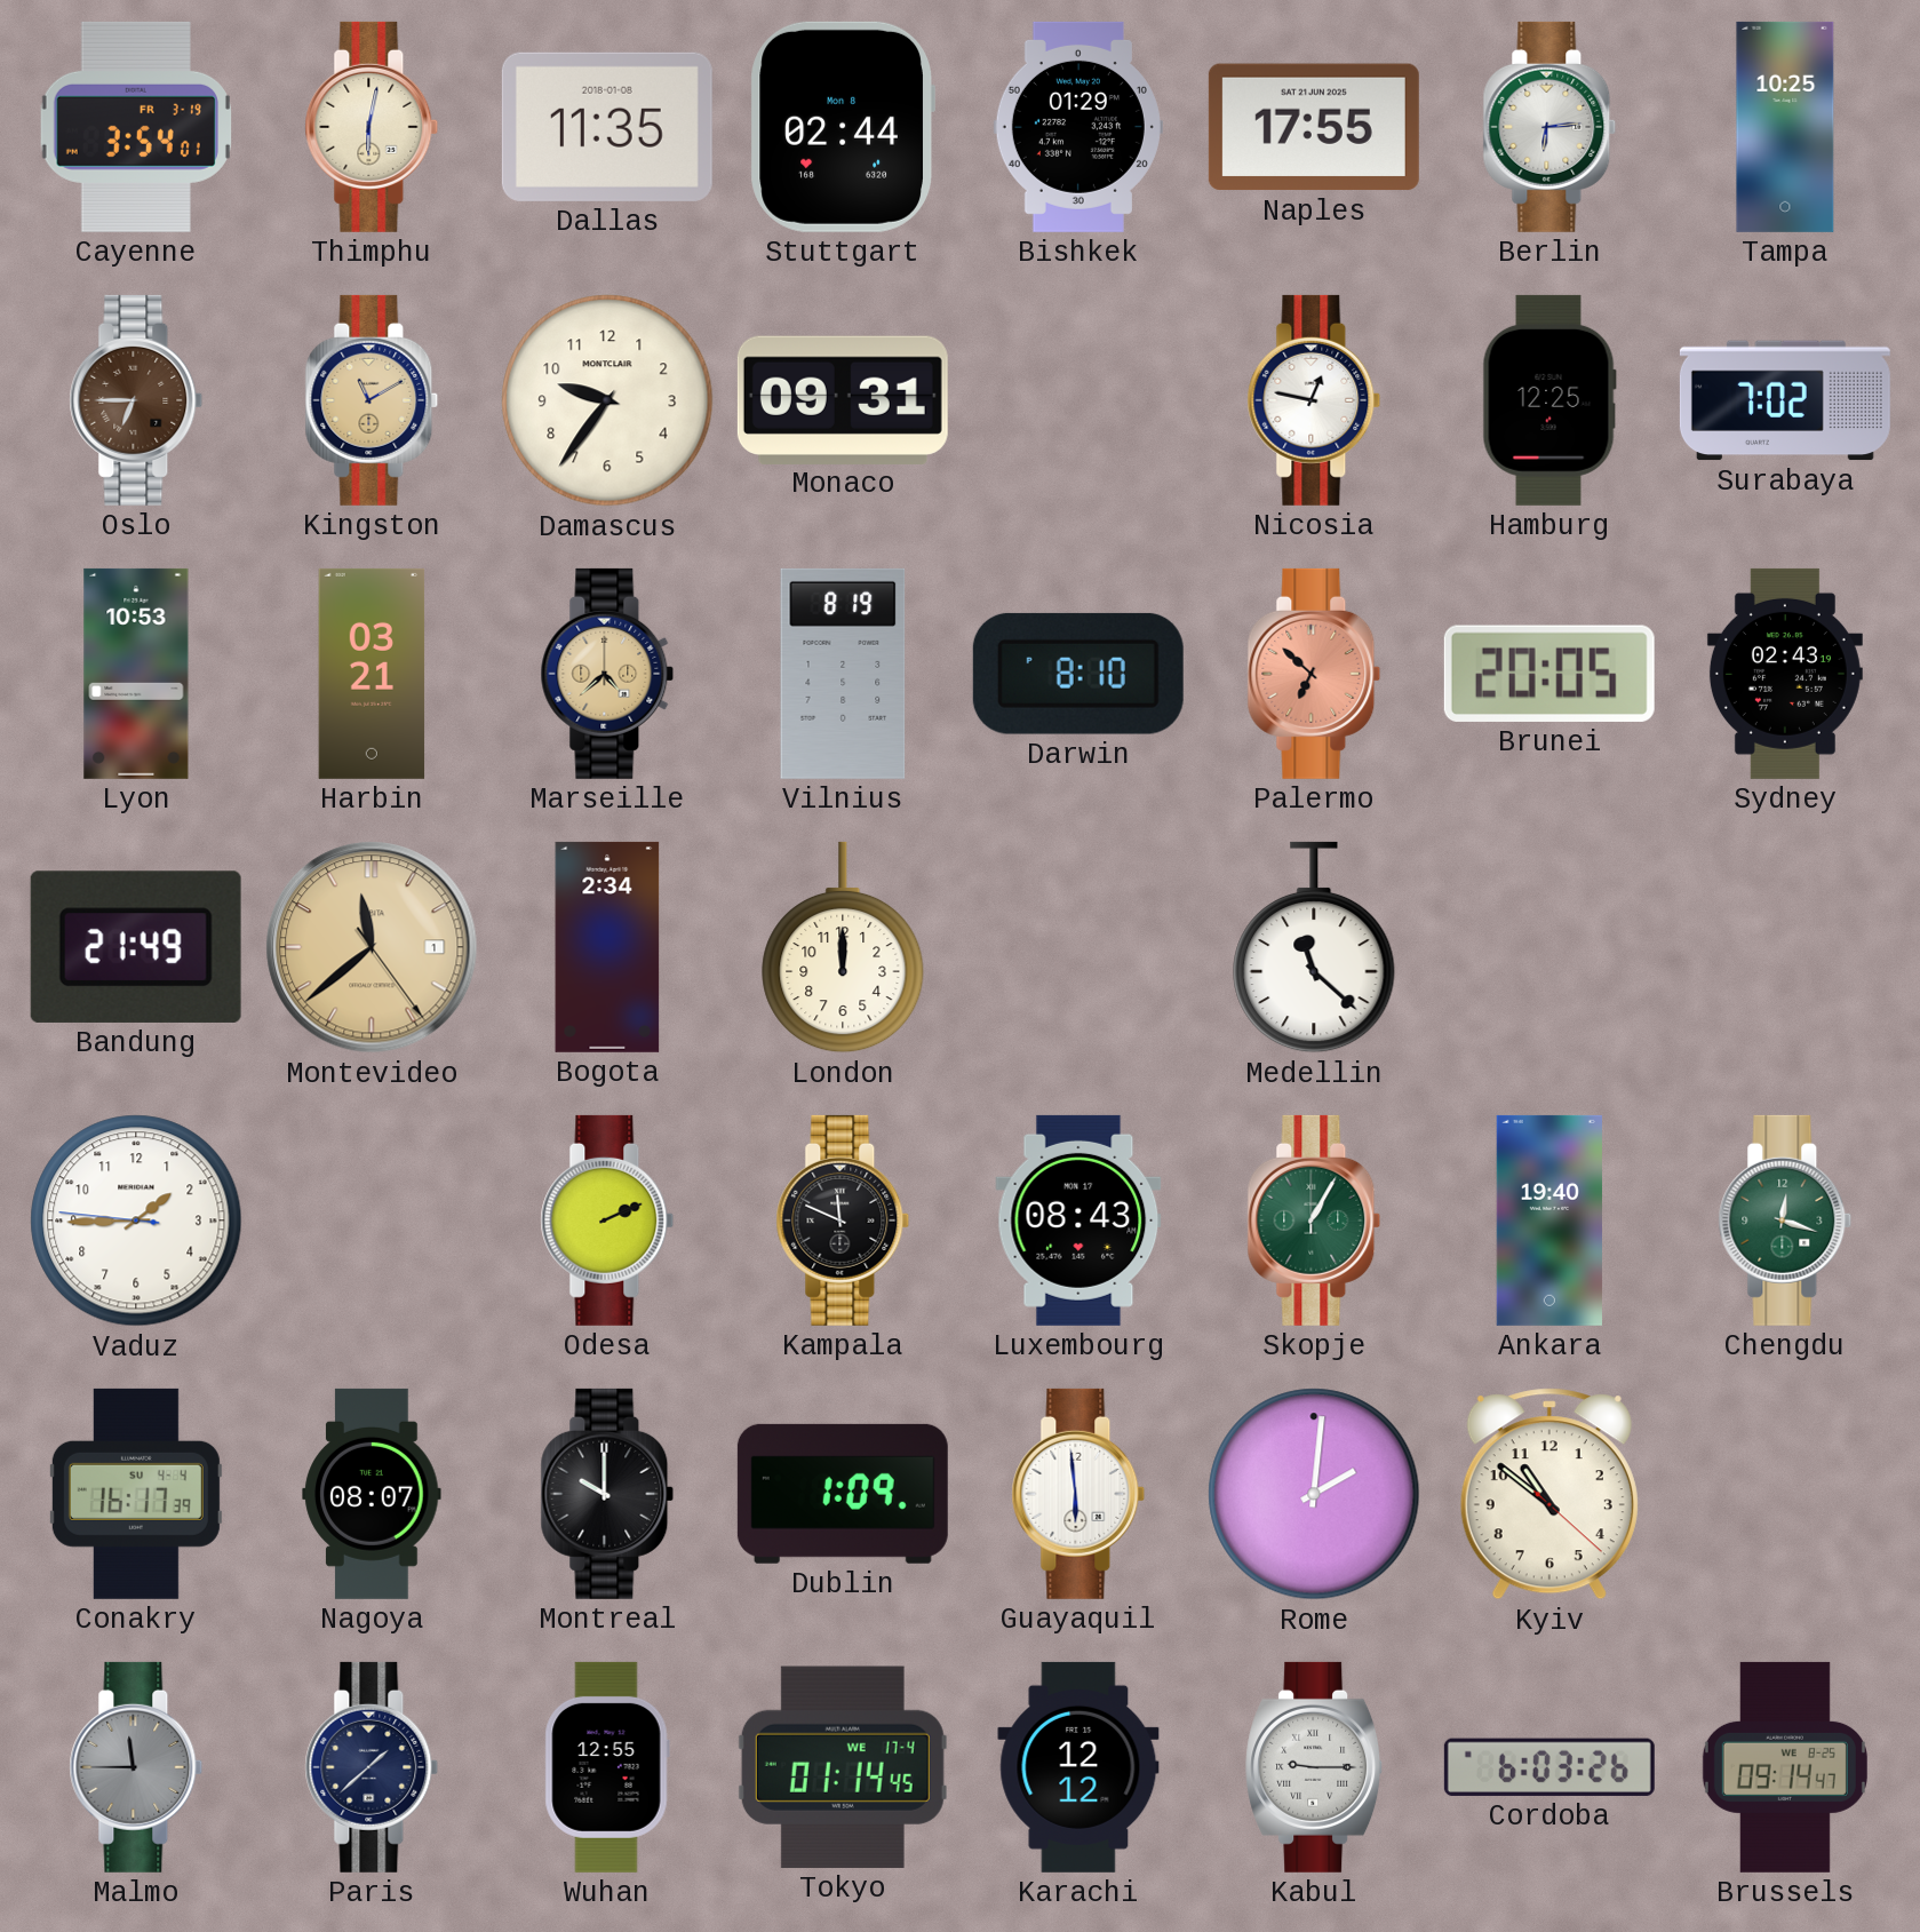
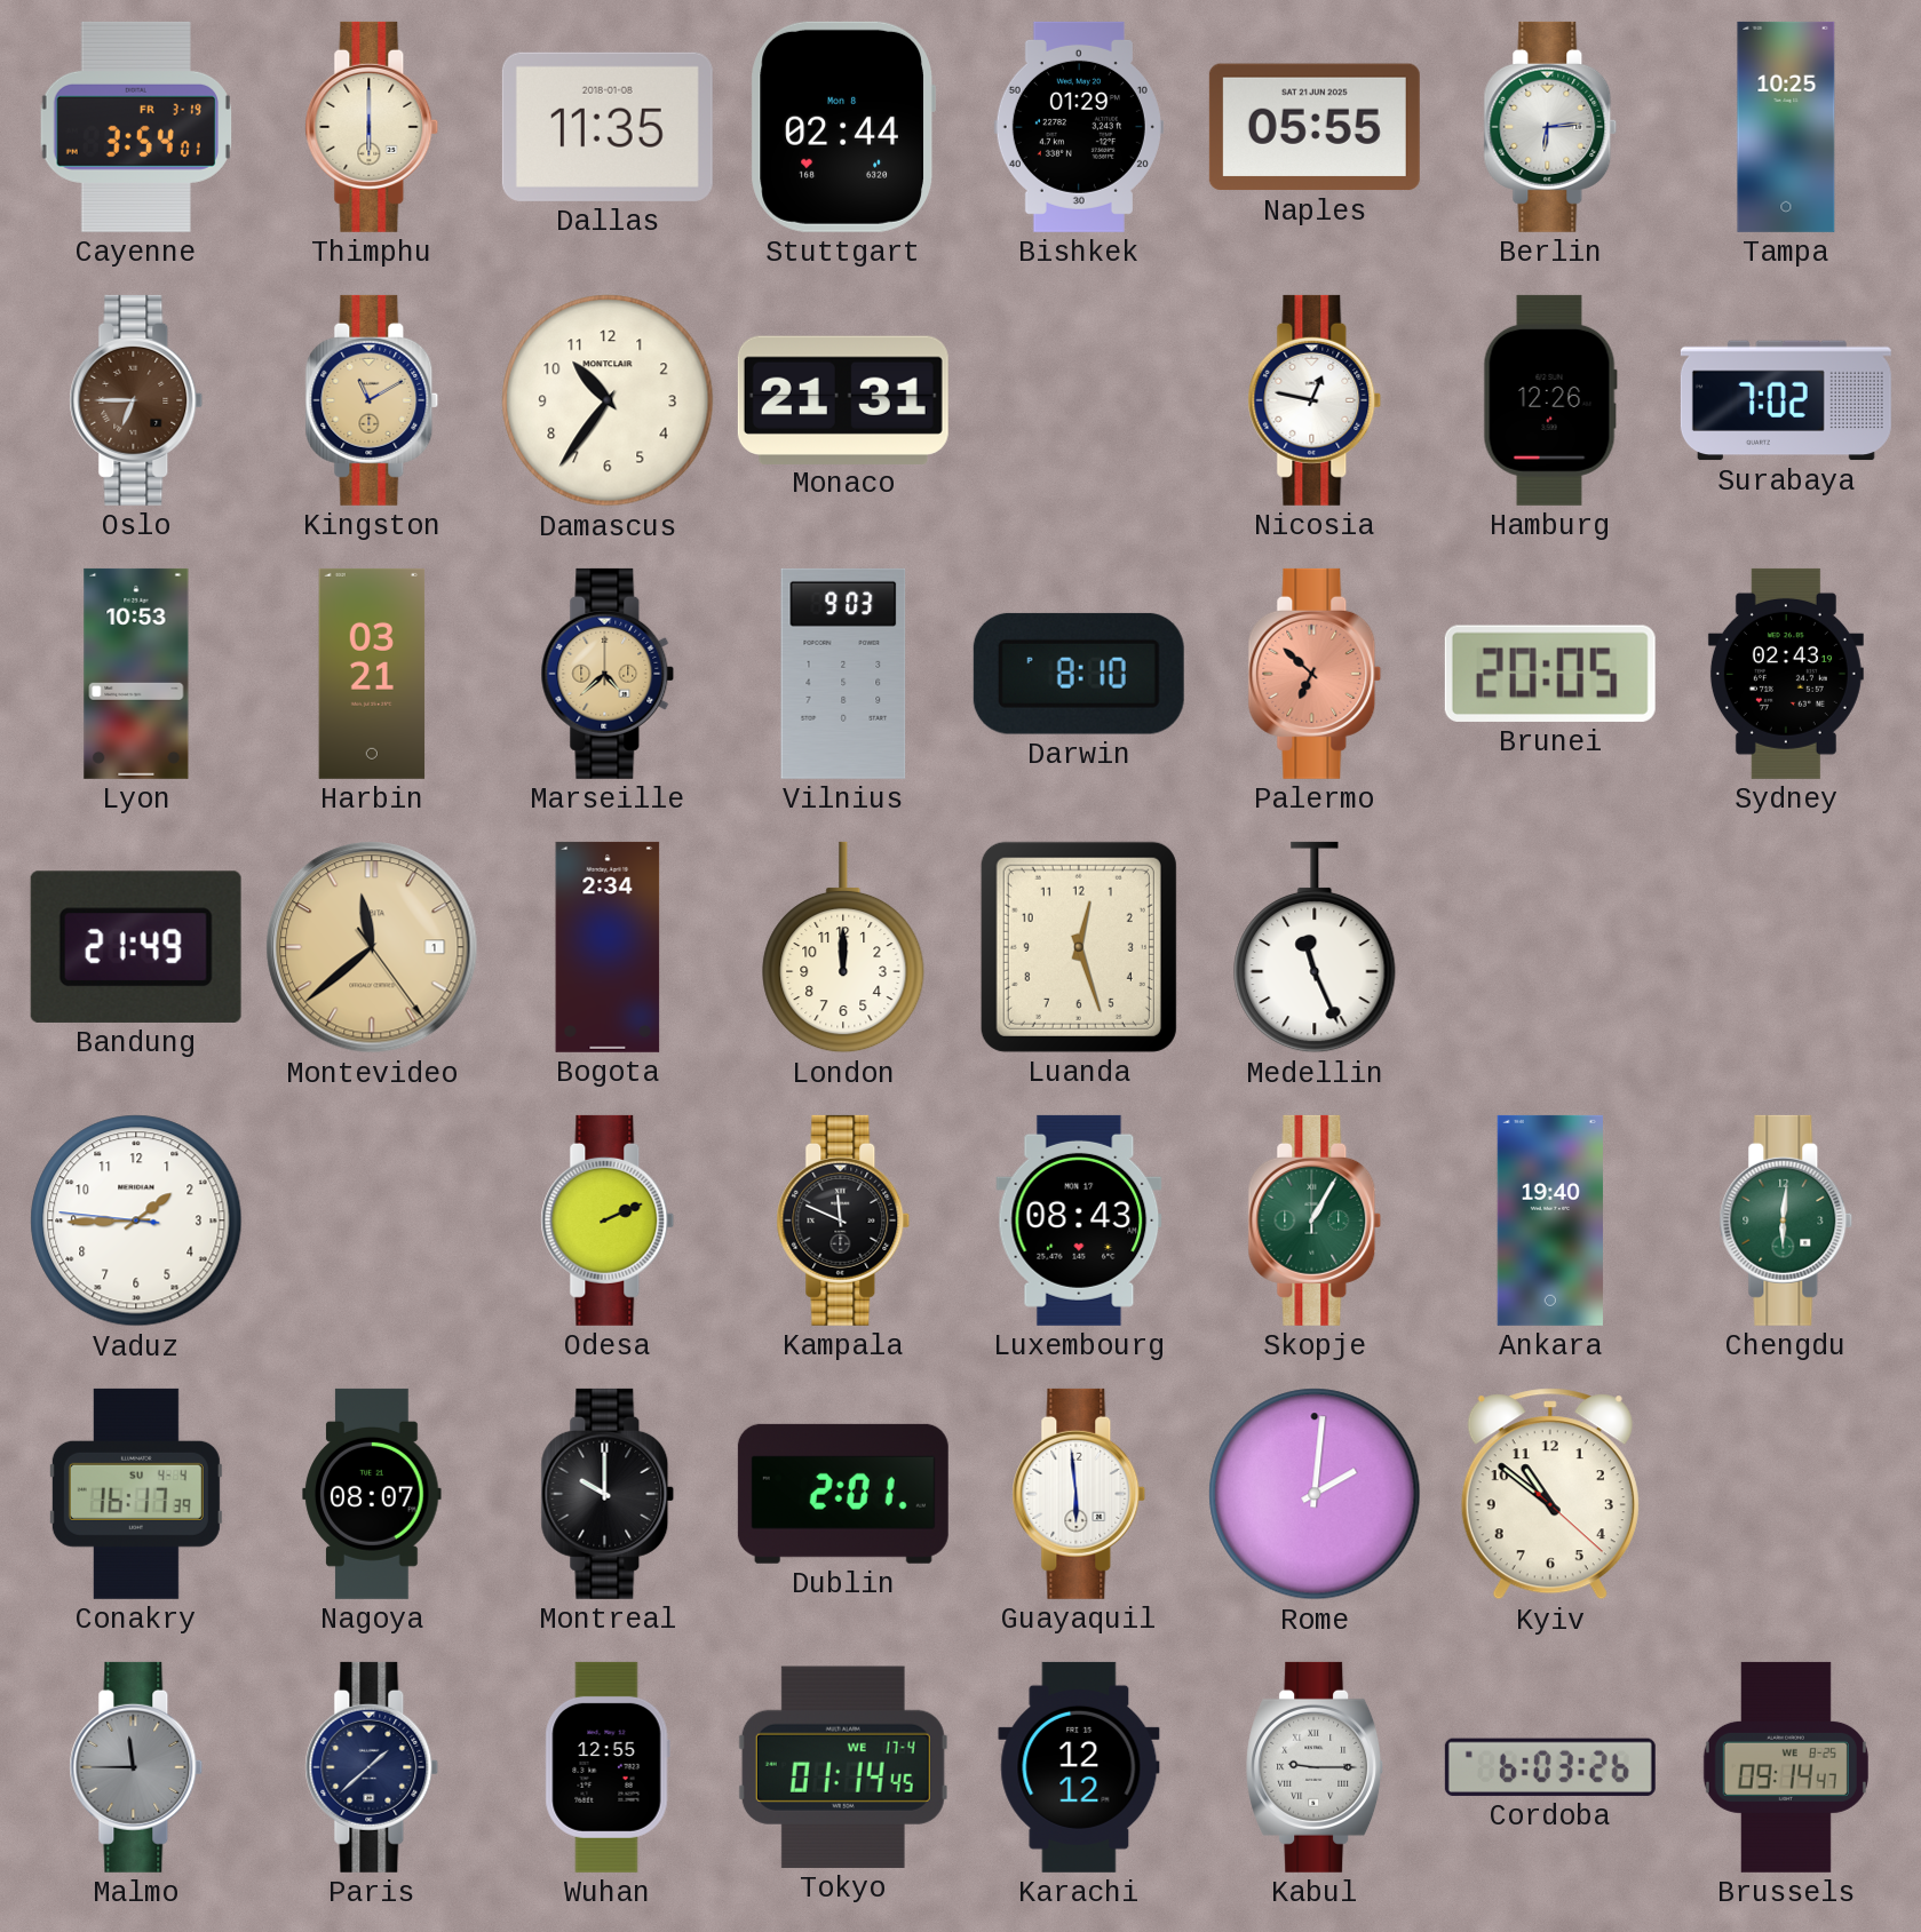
Thimphu: 6:02 -> 6:00 (372, 127)
Naples: 17:55 -> 05:55 (1315, 127)
Damascus: 9:36 -> 10:36 (608, 400)
Monaco: 09:31 -> 21:31 (843, 399)
Hamburg: 12:25 -> 12:26 (1550, 400)
Vilnius: 8:19 -> 9:03 (843, 674)
Luanda: none -> 12:27 (1079, 947)
Medellin: 11:22 -> 11:26 (1315, 947)
Chengdu: 12:18 -> 6:01 (1786, 1221)
Dublin: 1:09 -> 2:01 (843, 1494)
